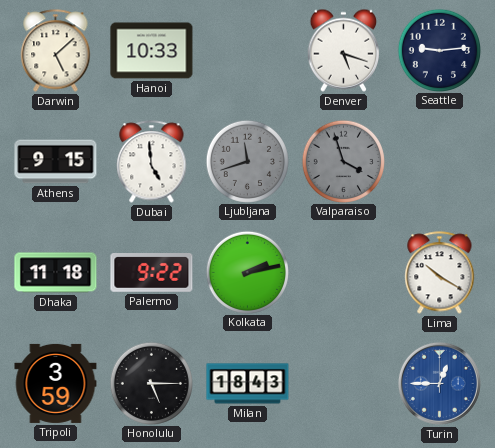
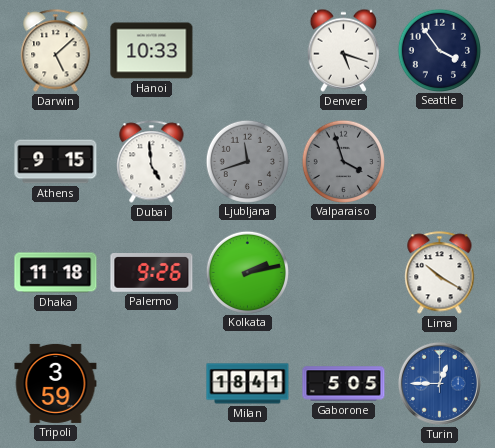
Seattle: 9:14 -> 3:54 (439, 50)
Palermo: 9:22 -> 9:26 (152, 273)
Honolulu: 5:15 -> none (151, 383)
Milan: 18:43 -> 18:41 (248, 384)
Gaborone: none -> 5:05 (344, 384)
